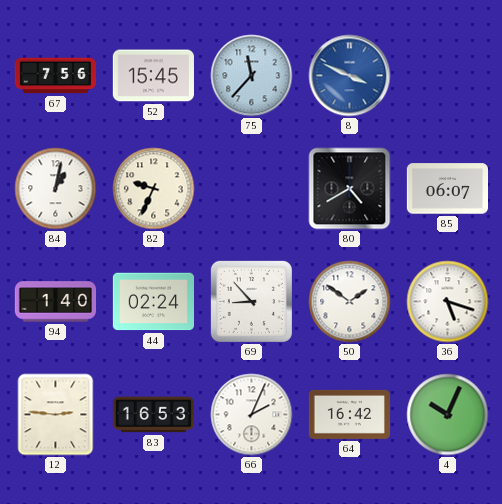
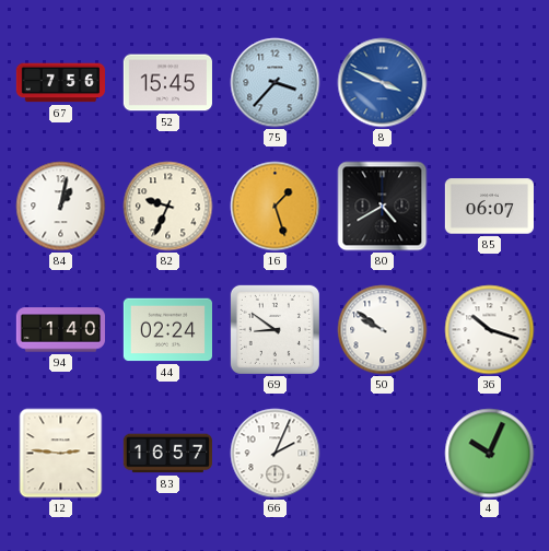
75: 11:37 -> 3:37 (276, 83)
16: none -> 1:27 (276, 207)
69: 8:53 -> 8:51 (274, 329)
50: 1:51 -> 9:51 (383, 330)
36: 5:18 -> 10:18 (490, 330)
83: 16:53 -> 16:57 (167, 454)
64: 16:42 -> none (349, 414)
